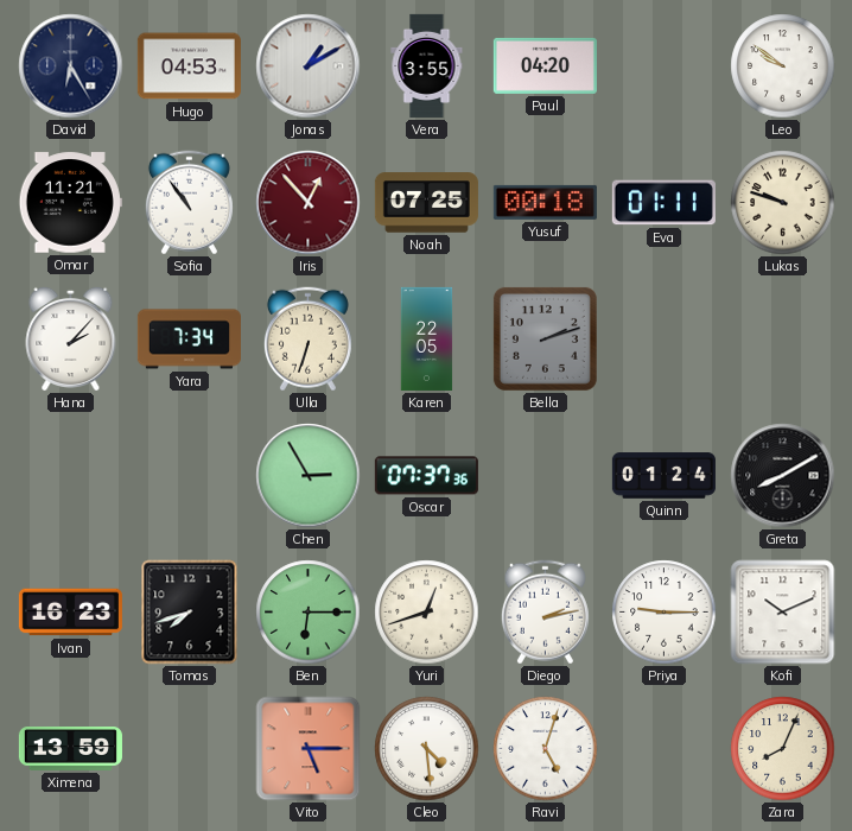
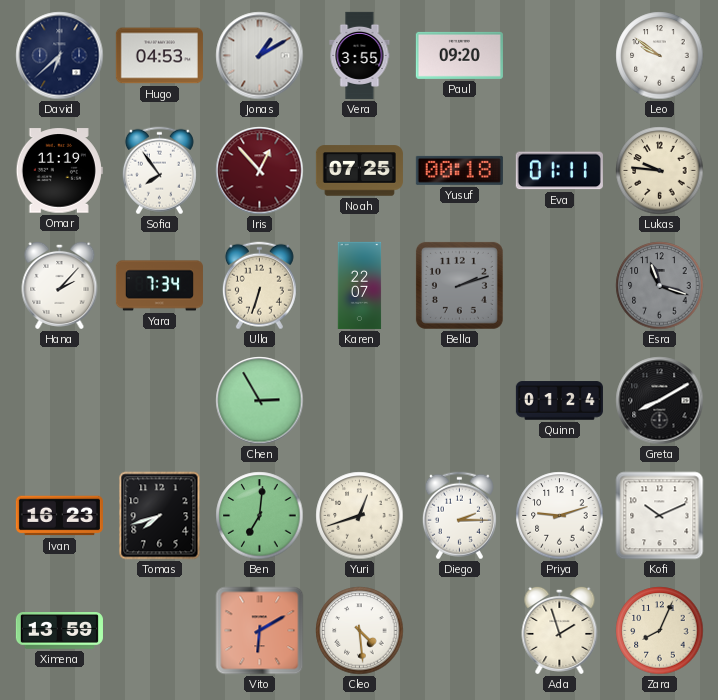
David: 6:25 -> 6:38 (60, 56)
Paul: 04:20 -> 09:20 (459, 55)
Omar: 11:21 -> 11:19 (59, 171)
Sofia: 10:54 -> 7:54 (159, 171)
Lukas: 9:48 -> 9:46 (660, 171)
Karen: 22:05 -> 22:07 (360, 285)
Esra: none -> 11:18 (660, 286)
Oscar: 07:37 -> none (426, 476)
Ben: 6:15 -> 7:01 (260, 516)
Diego: 2:13 -> 2:15 (459, 516)
Priya: 9:15 -> 9:12 (560, 516)
Vito: 5:15 -> 6:10 (260, 631)
Ravi: 5:03 -> none (546, 749)
Ada: none -> 1:57 (560, 630)
